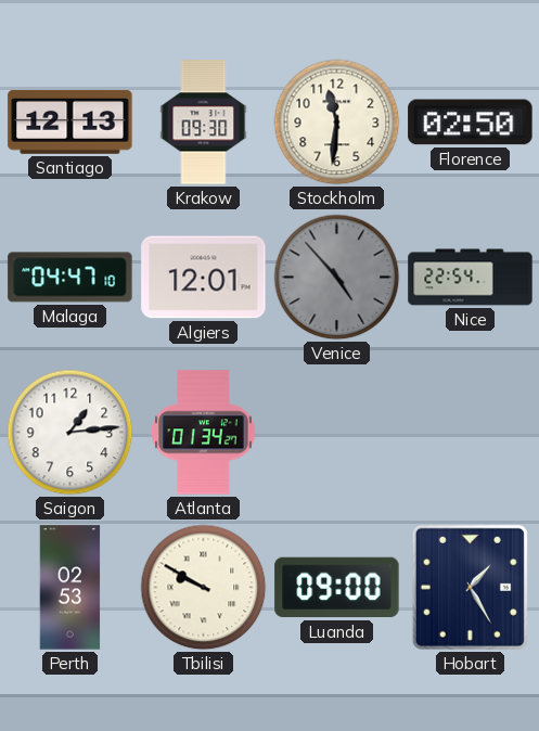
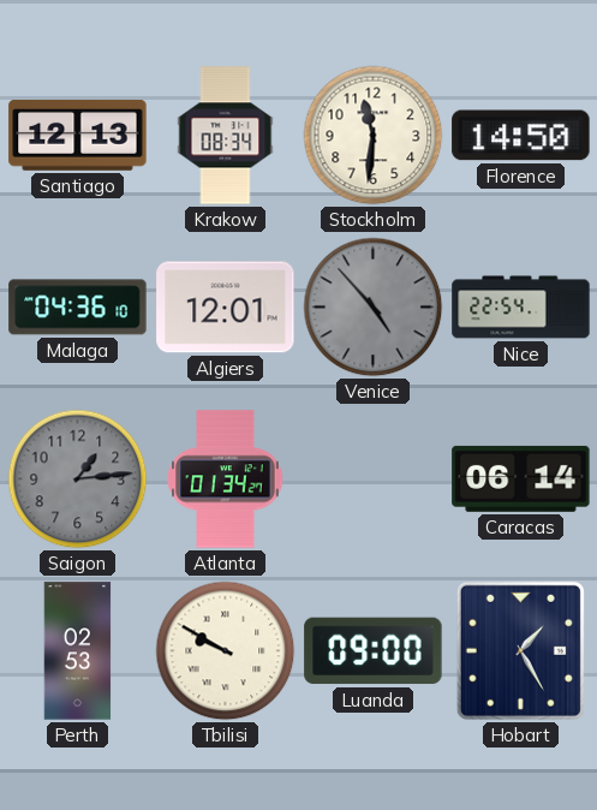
Krakow: 09:30 -> 08:34 (226, 136)
Florence: 02:50 -> 14:50 (521, 136)
Malaga: 04:47 -> 04:36 (78, 308)
Saigon dial: white -> grey (78, 480)
Caracas: none -> 06:14 (521, 478)
